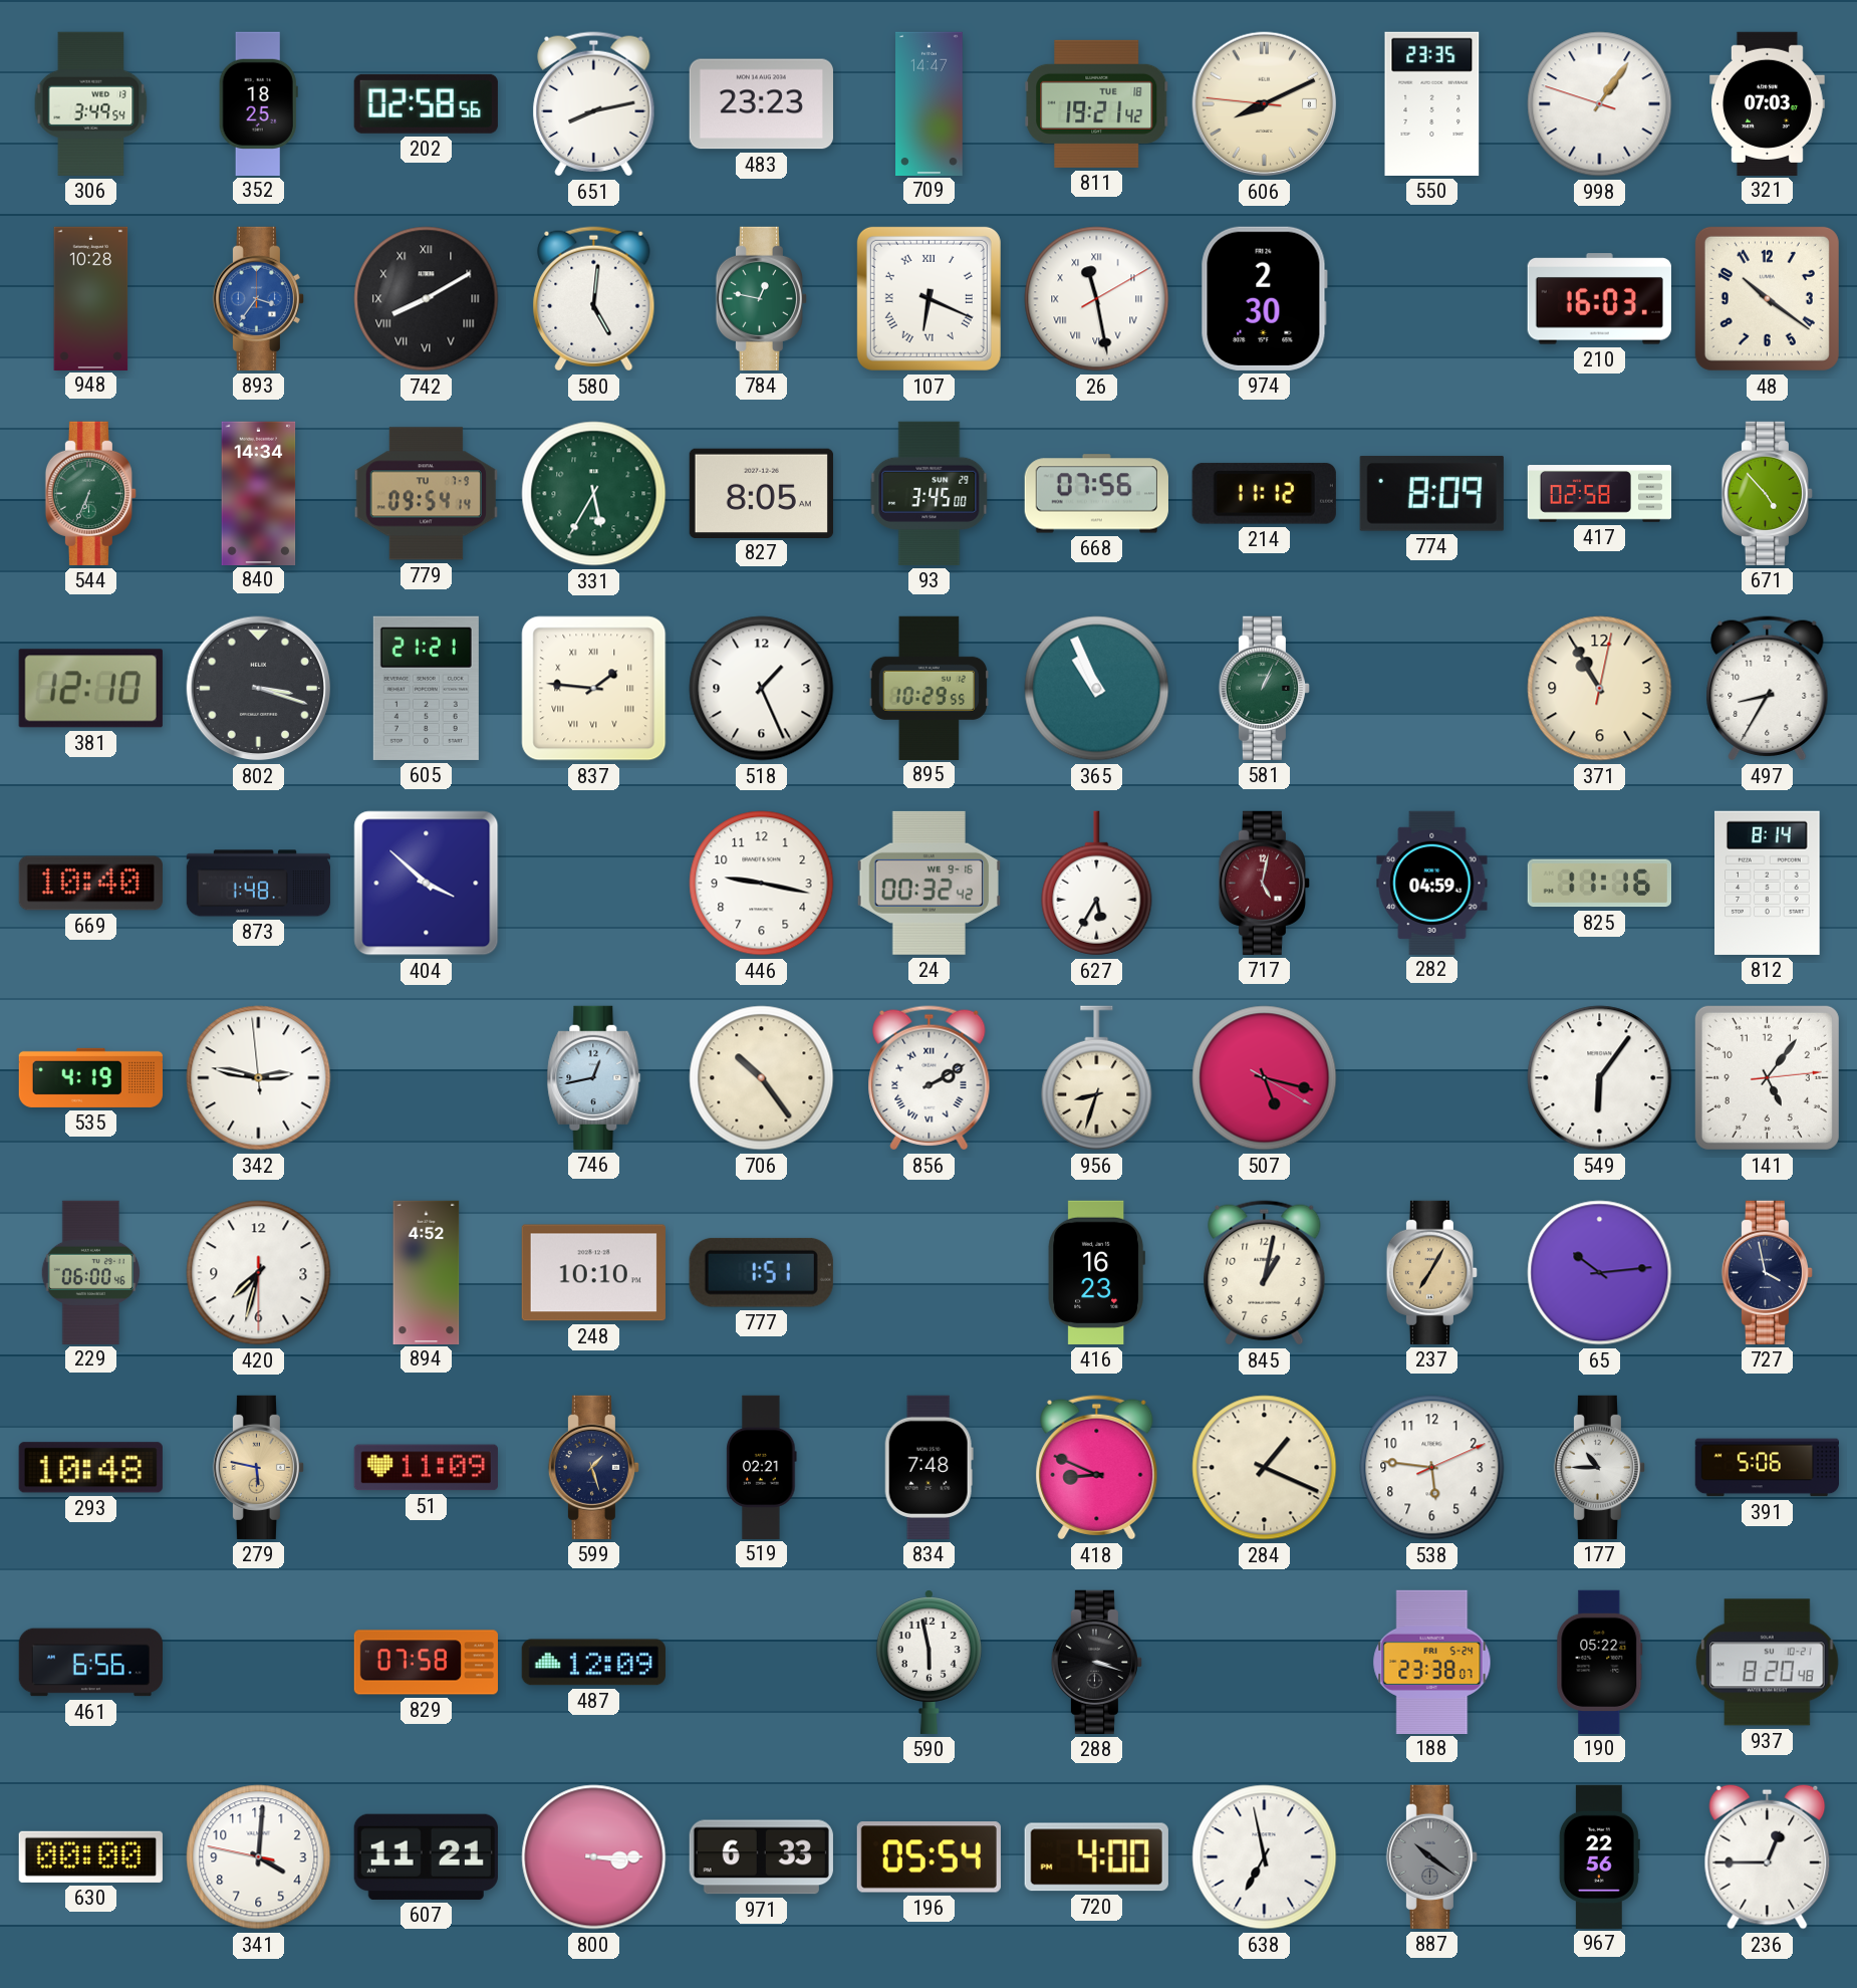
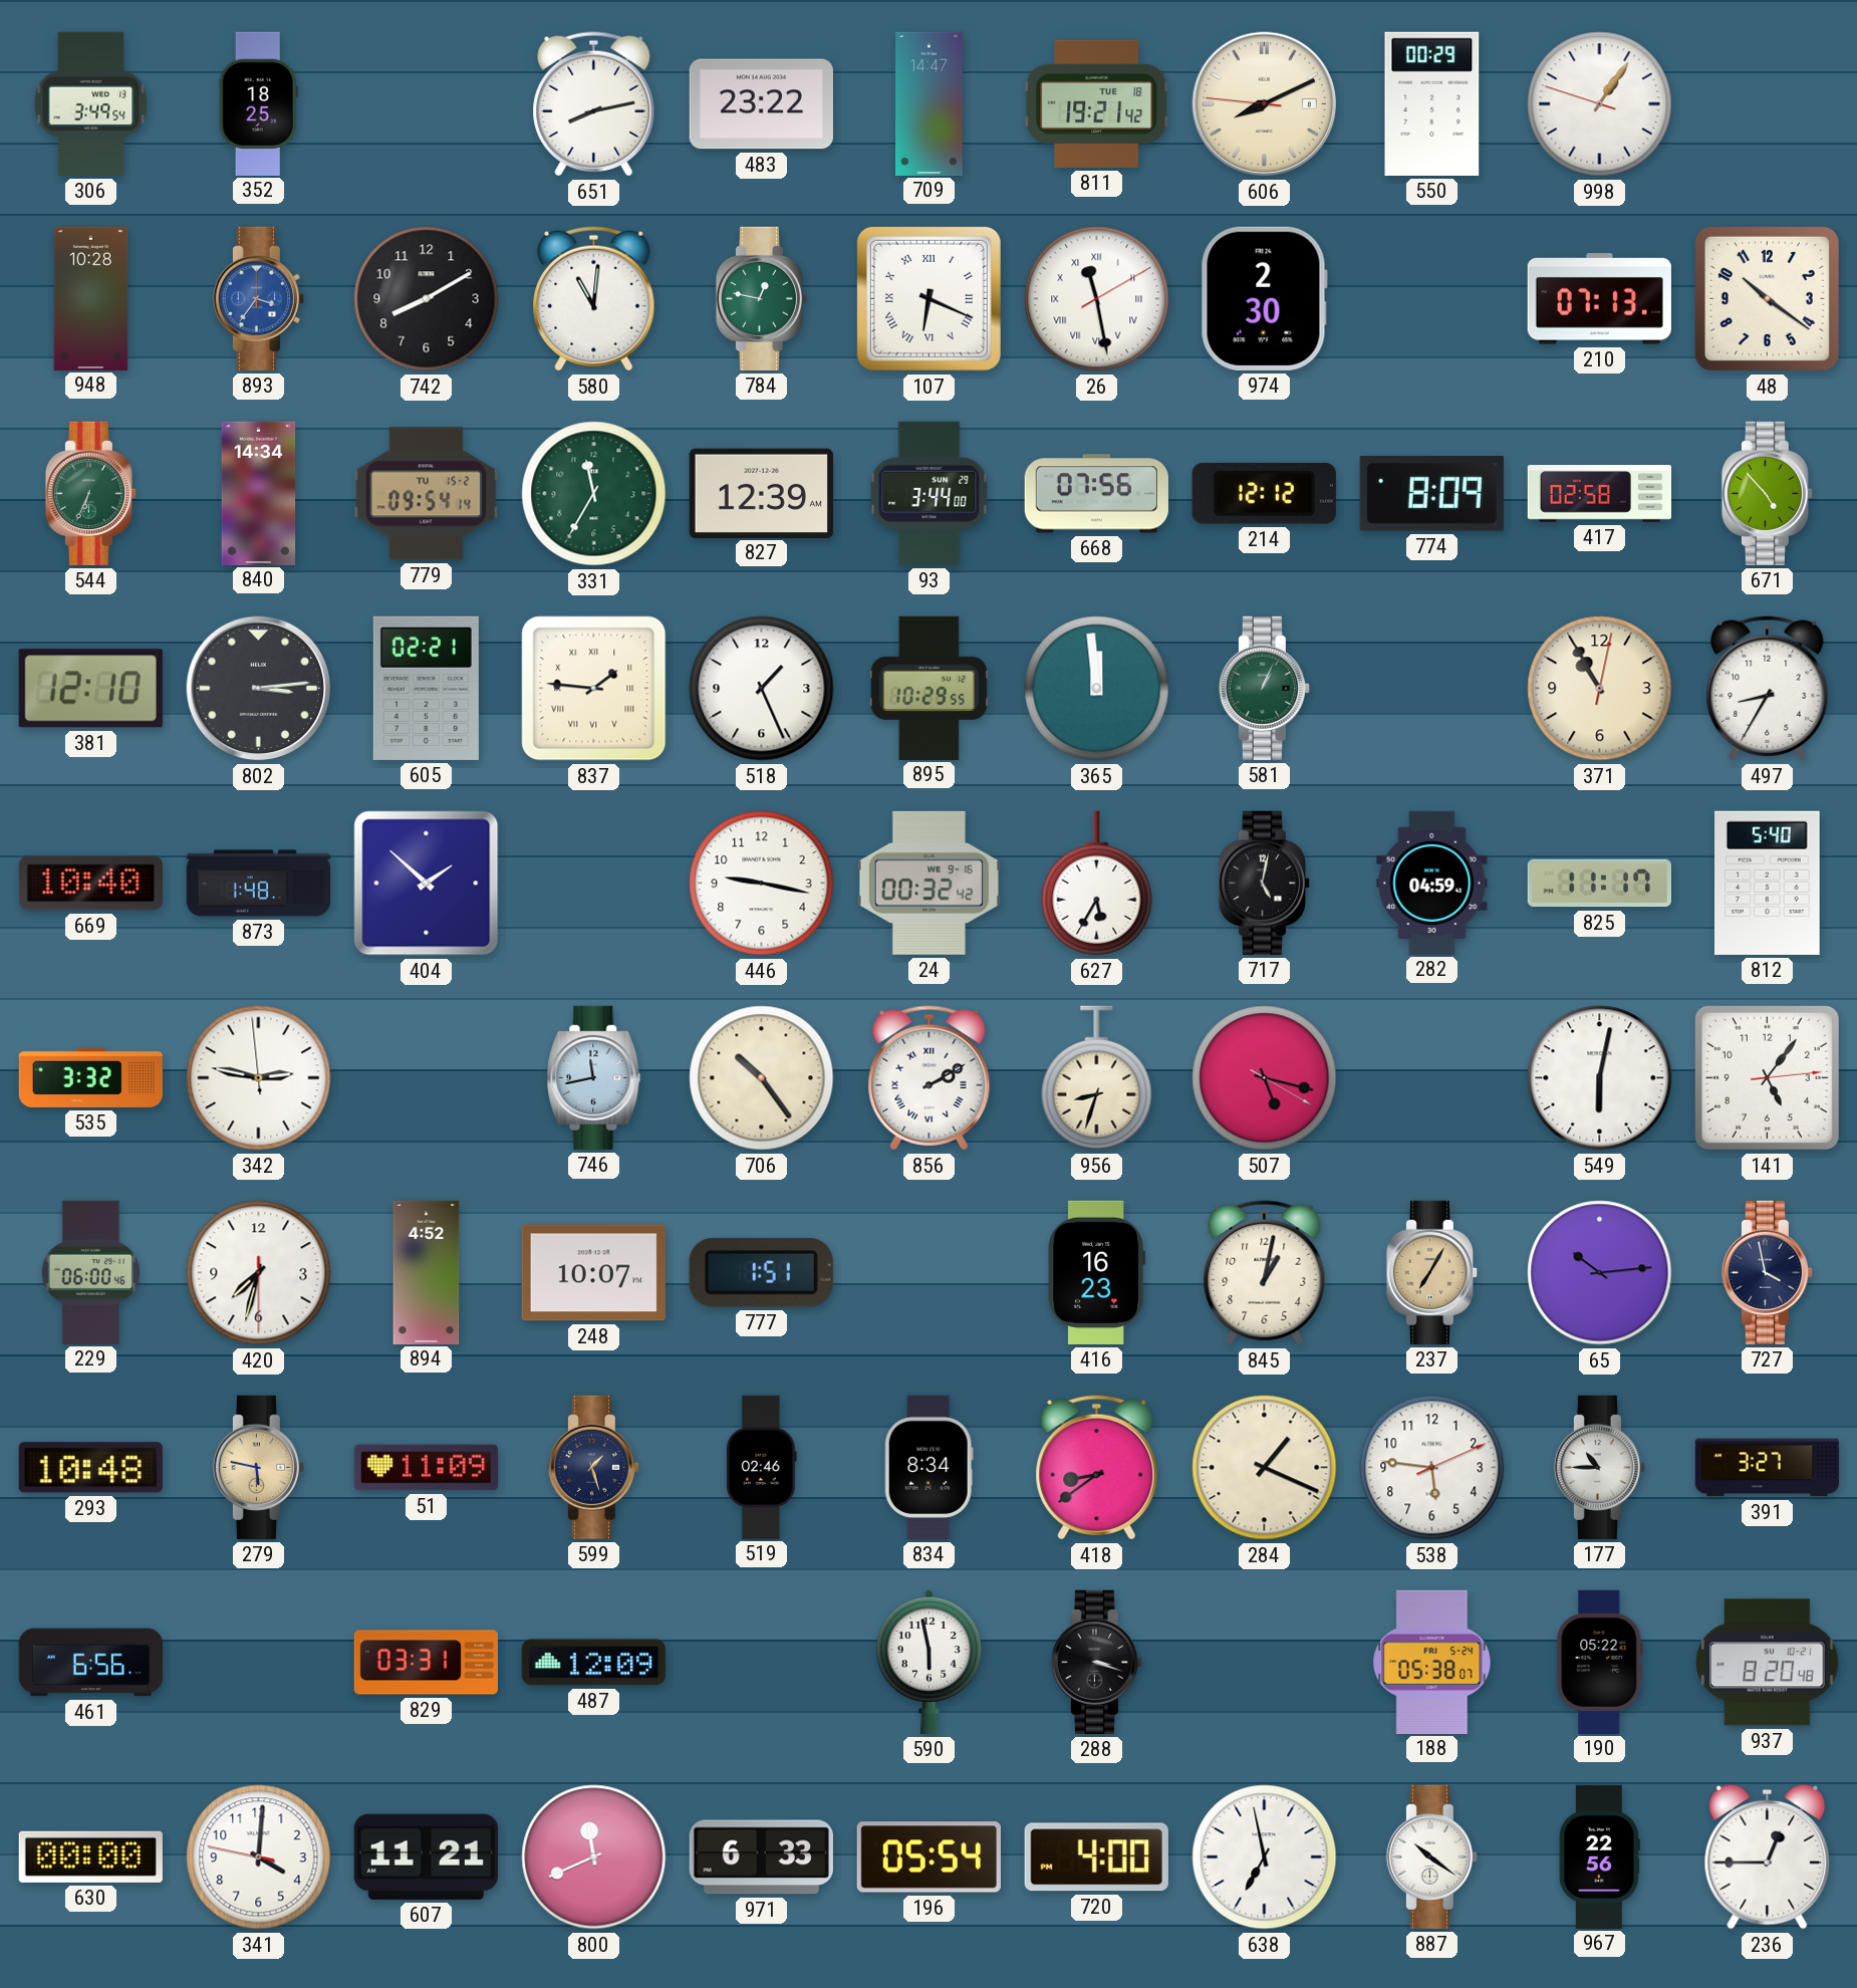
202: 02:58 -> none (426, 103)
483: 23:23 -> 23:22 (761, 104)
550: 23:35 -> 00:29 (1432, 103)
321: 07:03 -> none (1768, 103)
742 numerals: Roman -> Arabic (427, 299)
580: 5:01 -> 11:01 (594, 299)
210: 16:03 -> 07:13 (1599, 299)
779 date: TU 7-9 -> TU 15-2 (426, 494)
331: 5:35 -> 11:35 (594, 494)
827: 8:05 -> 12:39 (761, 493)
93: 3:45 -> 3:44 (930, 493)
214: 11:12 -> 12:12 (1264, 493)
802: 3:18 -> 3:14 (259, 689)
605: 21:21 -> 02:21 (426, 688)
365: 10:56 -> 11:59 (1097, 689)
404: 3:52 -> 1:52 (427, 884)
717 dial: burgundy -> black (1264, 883)
825: 11:16 -> 11:17 (1599, 884)
812: 8:14 -> 5:40 (1768, 883)
535: 4:19 -> 3:32 (90, 1077)
746: 12:43 -> 11:43 (594, 1077)
549: 6:06 -> 6:02 (1600, 1078)
248: 10:10 -> 10:07 (593, 1273)
519: 02:21 -> 02:46 (762, 1467)
834: 7:48 -> 8:34 (928, 1467)
418: 8:49 -> 8:39 (1097, 1468)
391: 5:06 -> 3:27 (1767, 1468)
829: 07:58 -> 03:31 (427, 1663)
188: 23:38 -> 05:38 (1432, 1662)
800: 3:15 -> 11:41 (594, 1857)
887 dial: grey -> white (1431, 1856)
